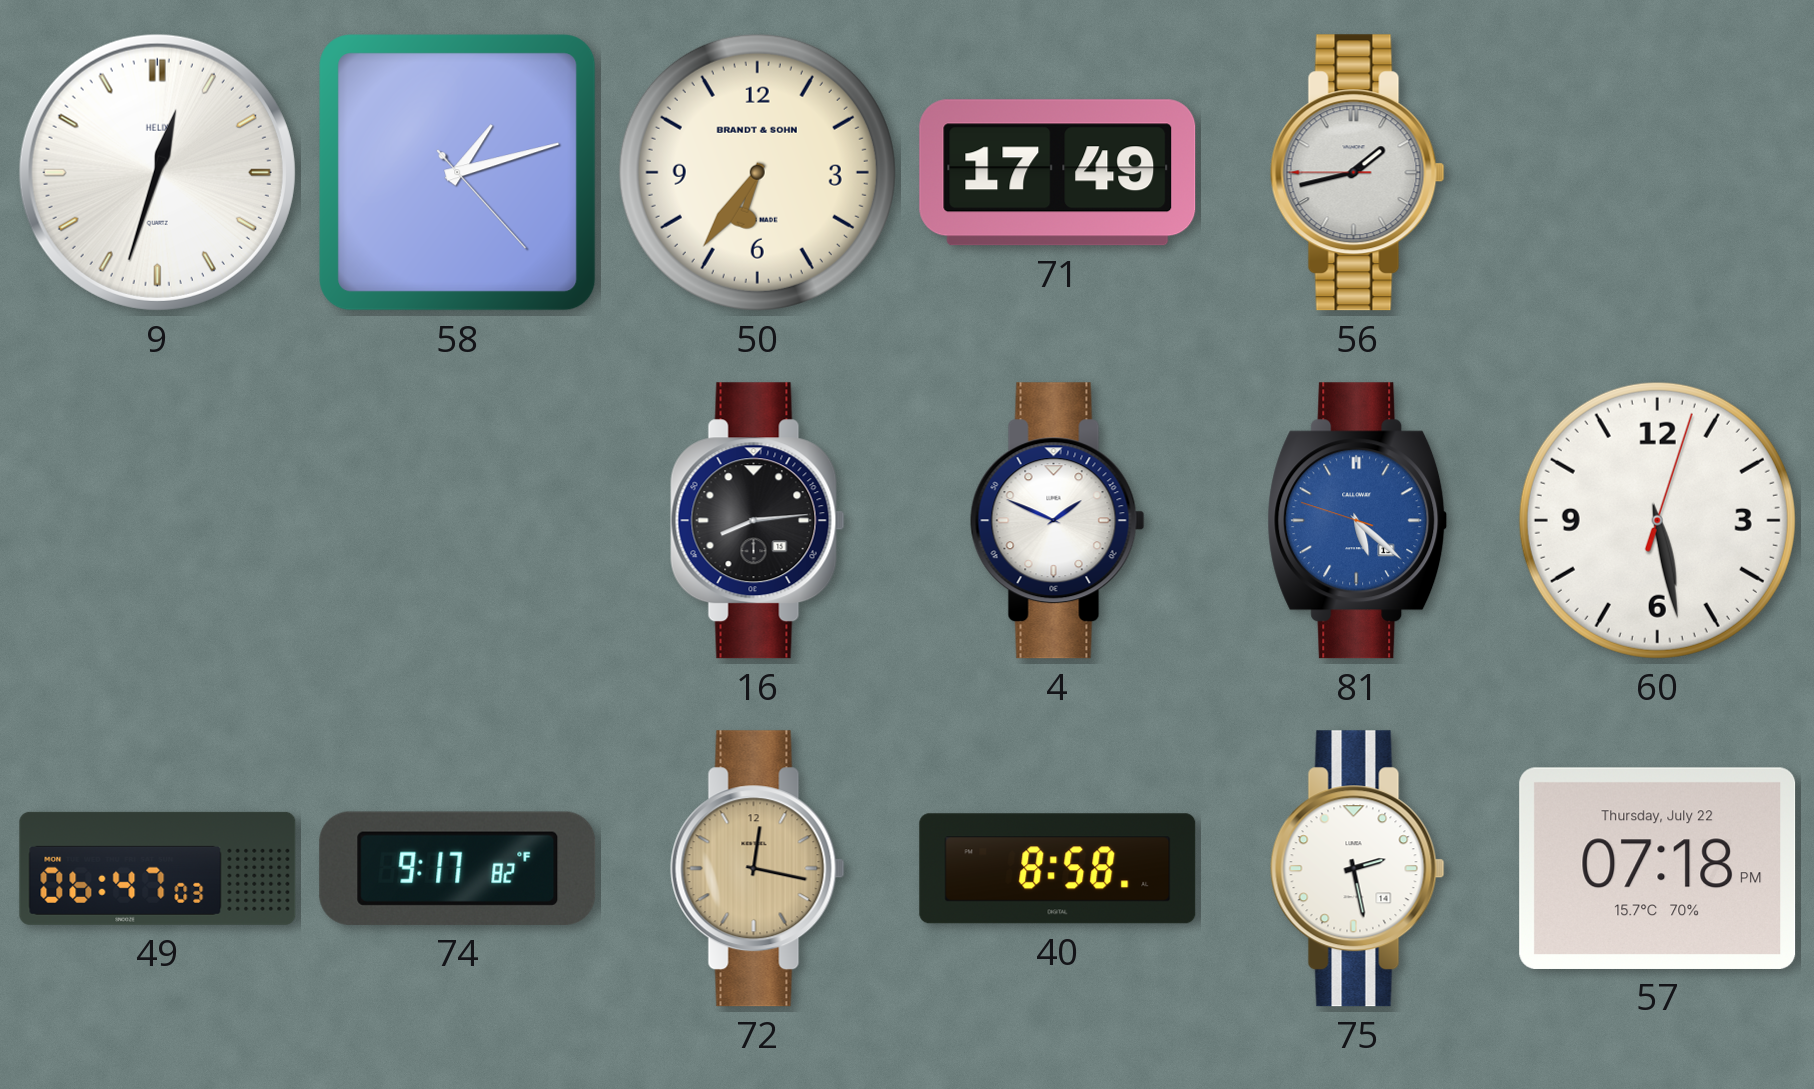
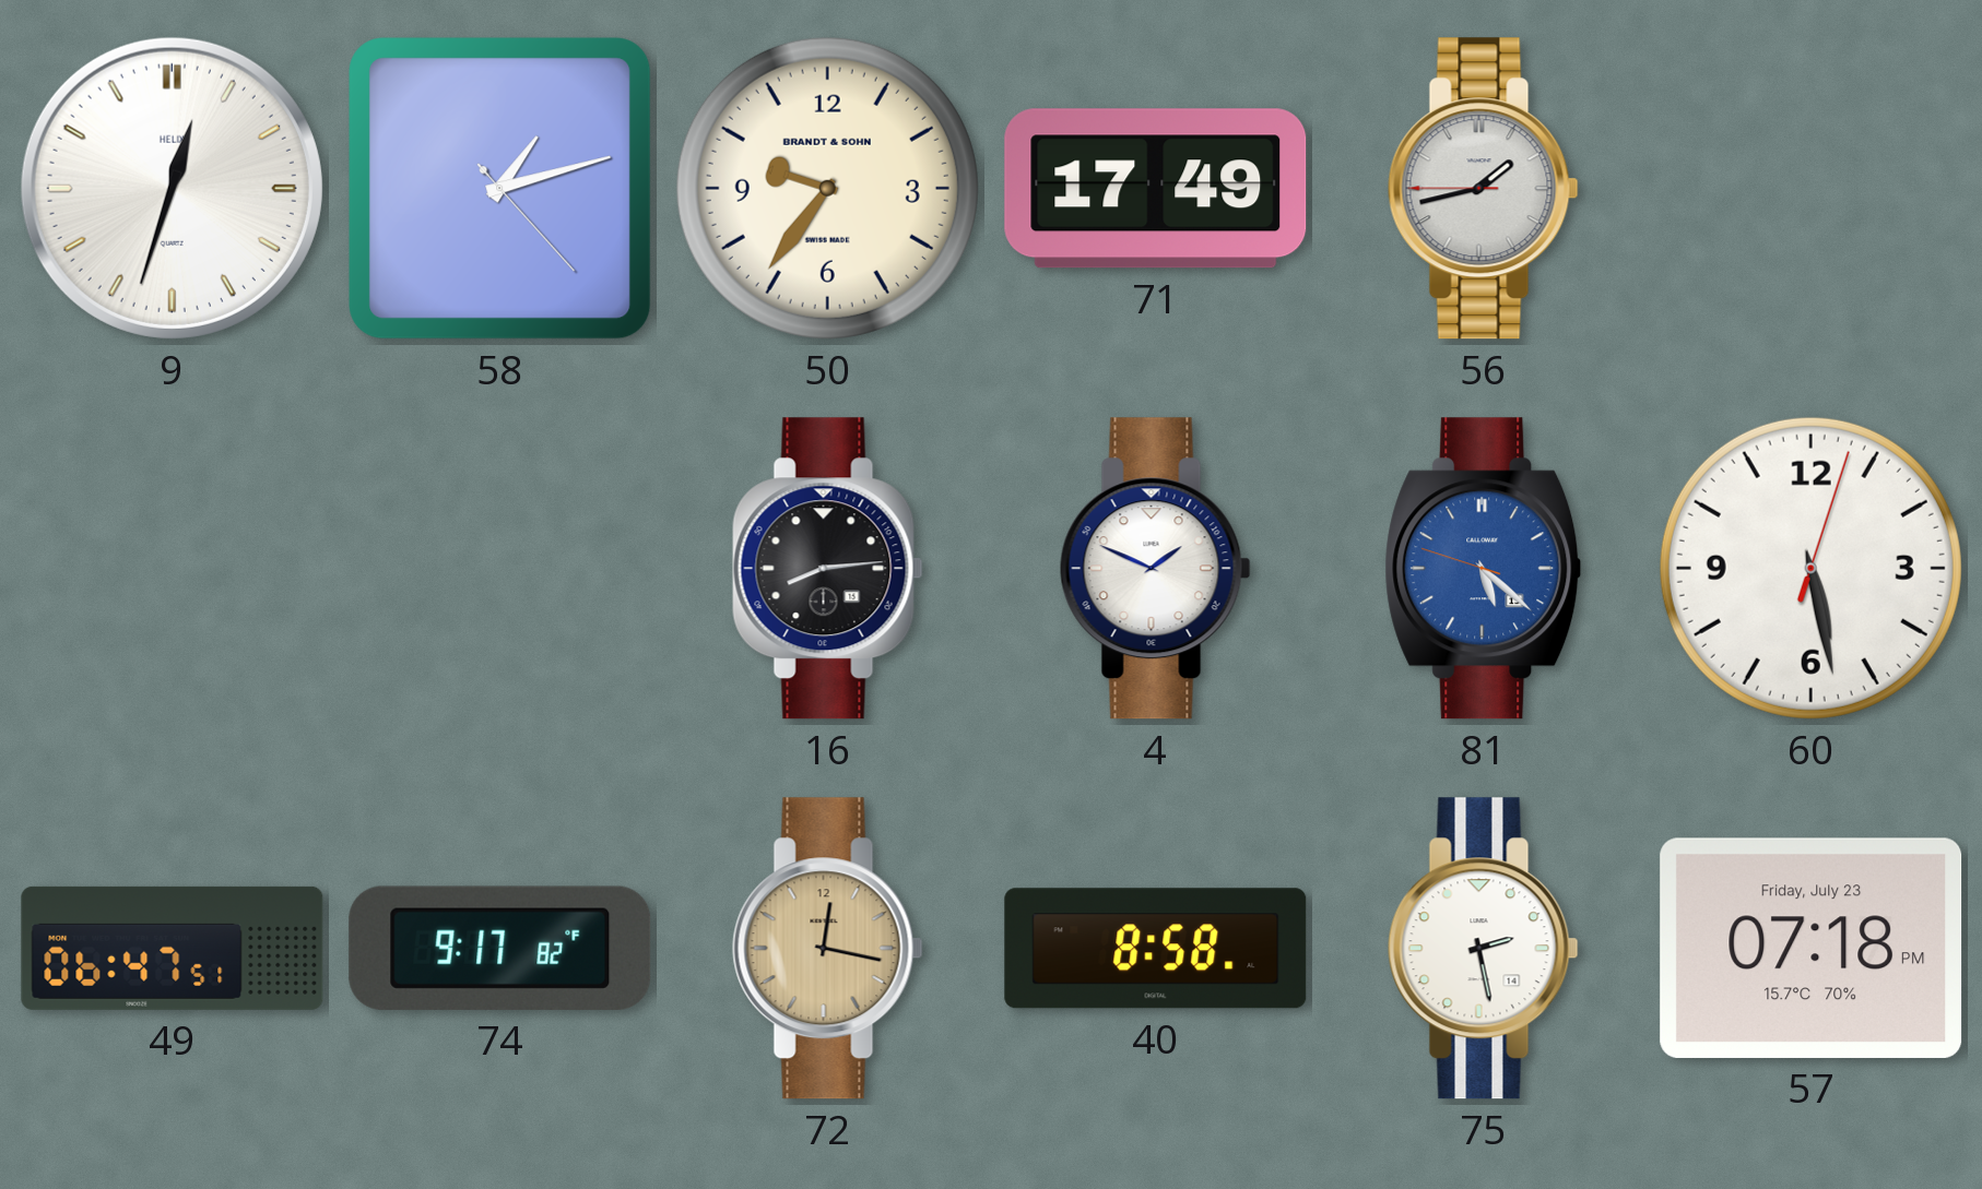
50: 6:36 -> 9:36 (827, 188)
49: 06:47:03 -> 06:47:51 (173, 948)
57 date: Thursday, July 22 -> Friday, July 23 (1812, 948)
